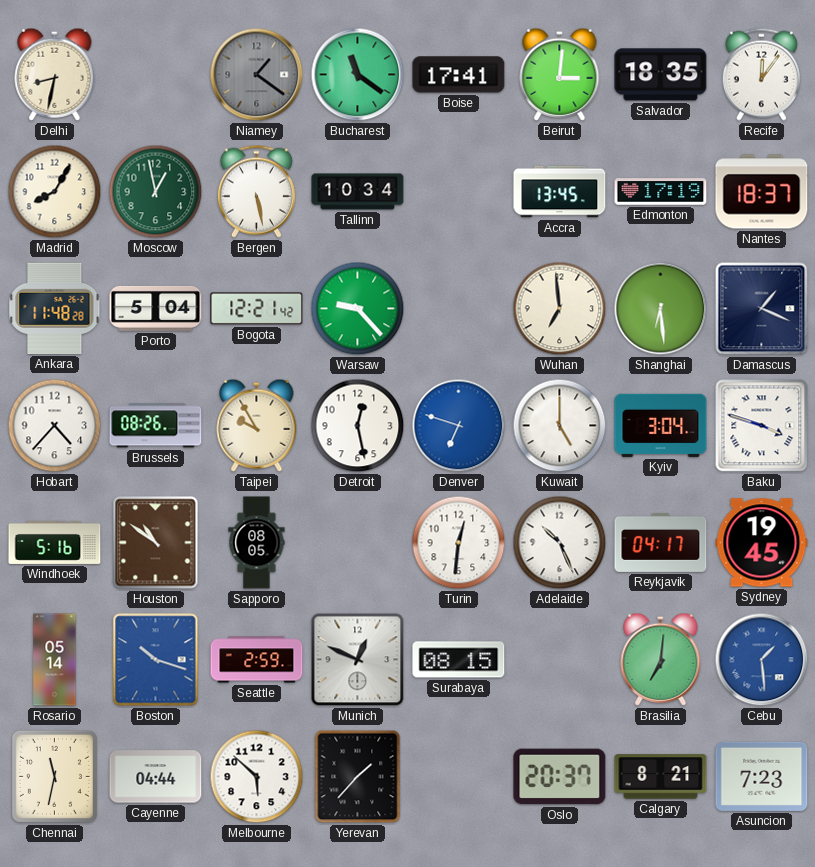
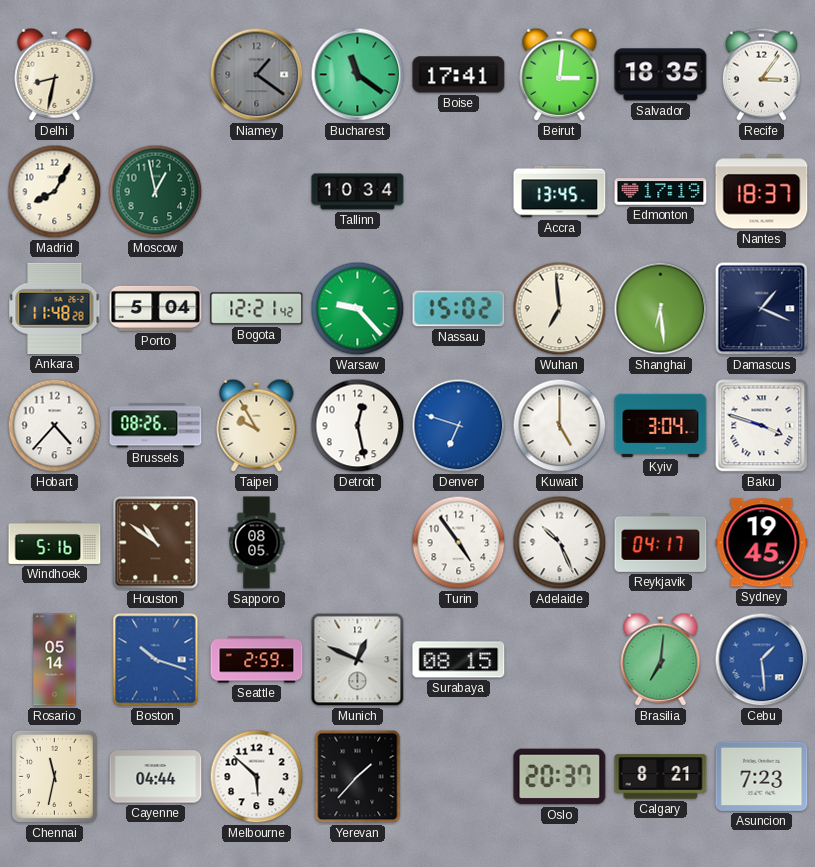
Recife: 12:06 -> 3:06 (761, 74)
Bergen: 5:28 -> none (256, 191)
Nassau: none -> 15:02 (459, 309)
Turin: 12:31 -> 4:54 (459, 543)
